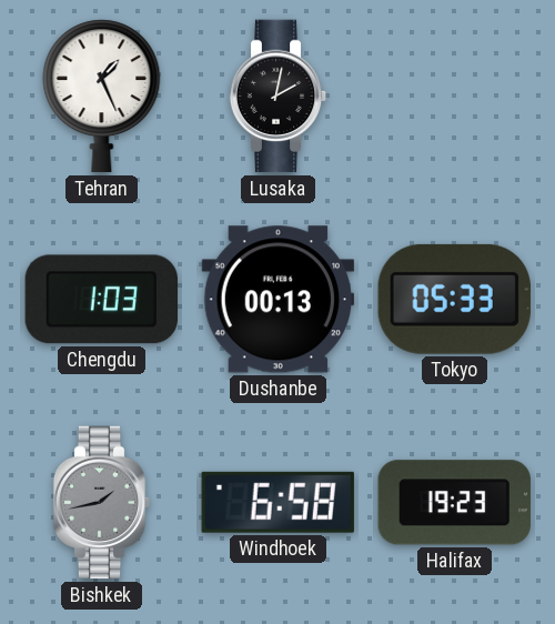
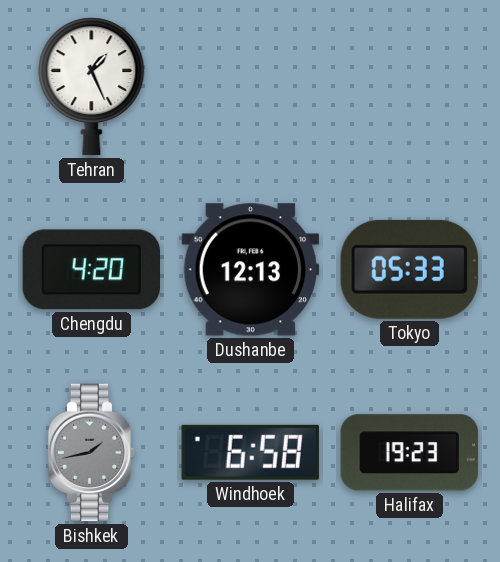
Lusaka: 2:02 -> none (279, 97)
Chengdu: 1:03 -> 4:20 (91, 270)
Dushanbe: 00:13 -> 12:13 (251, 270)
